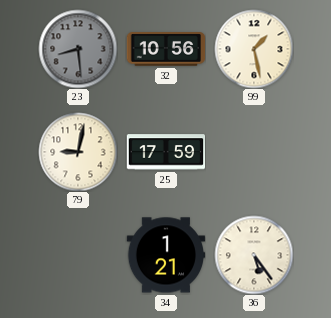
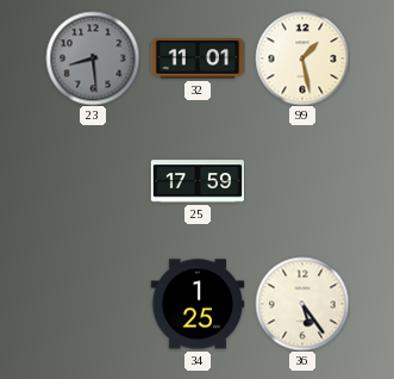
32: 10:56 -> 11:01 (198, 58)
79: 9:02 -> none (78, 152)
34: 1:21 -> 1:25 (198, 304)
